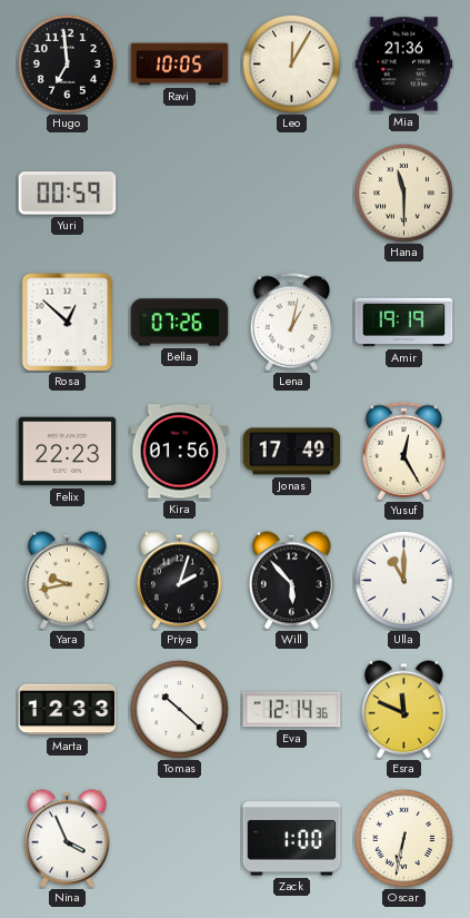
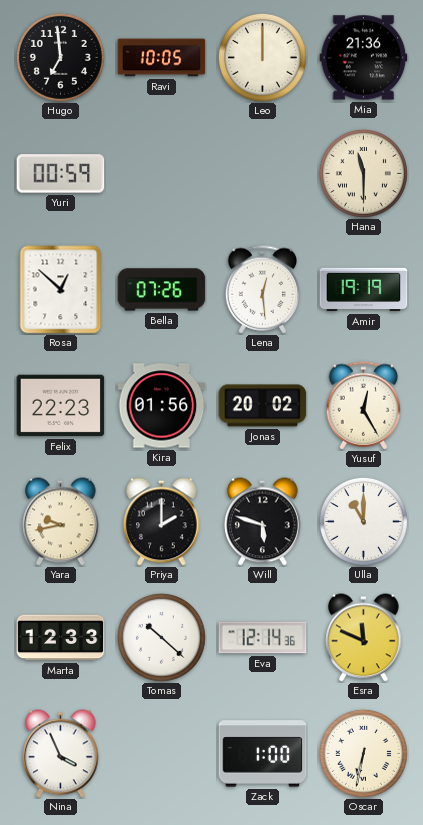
Leo: 12:05 -> 12:00 (262, 57)
Lena: 1:02 -> 12:29 (263, 290)
Jonas: 17:49 -> 20:02 (263, 406)
Priya: 2:03 -> 2:00 (162, 522)
Will: 5:53 -> 5:48 (263, 522)
